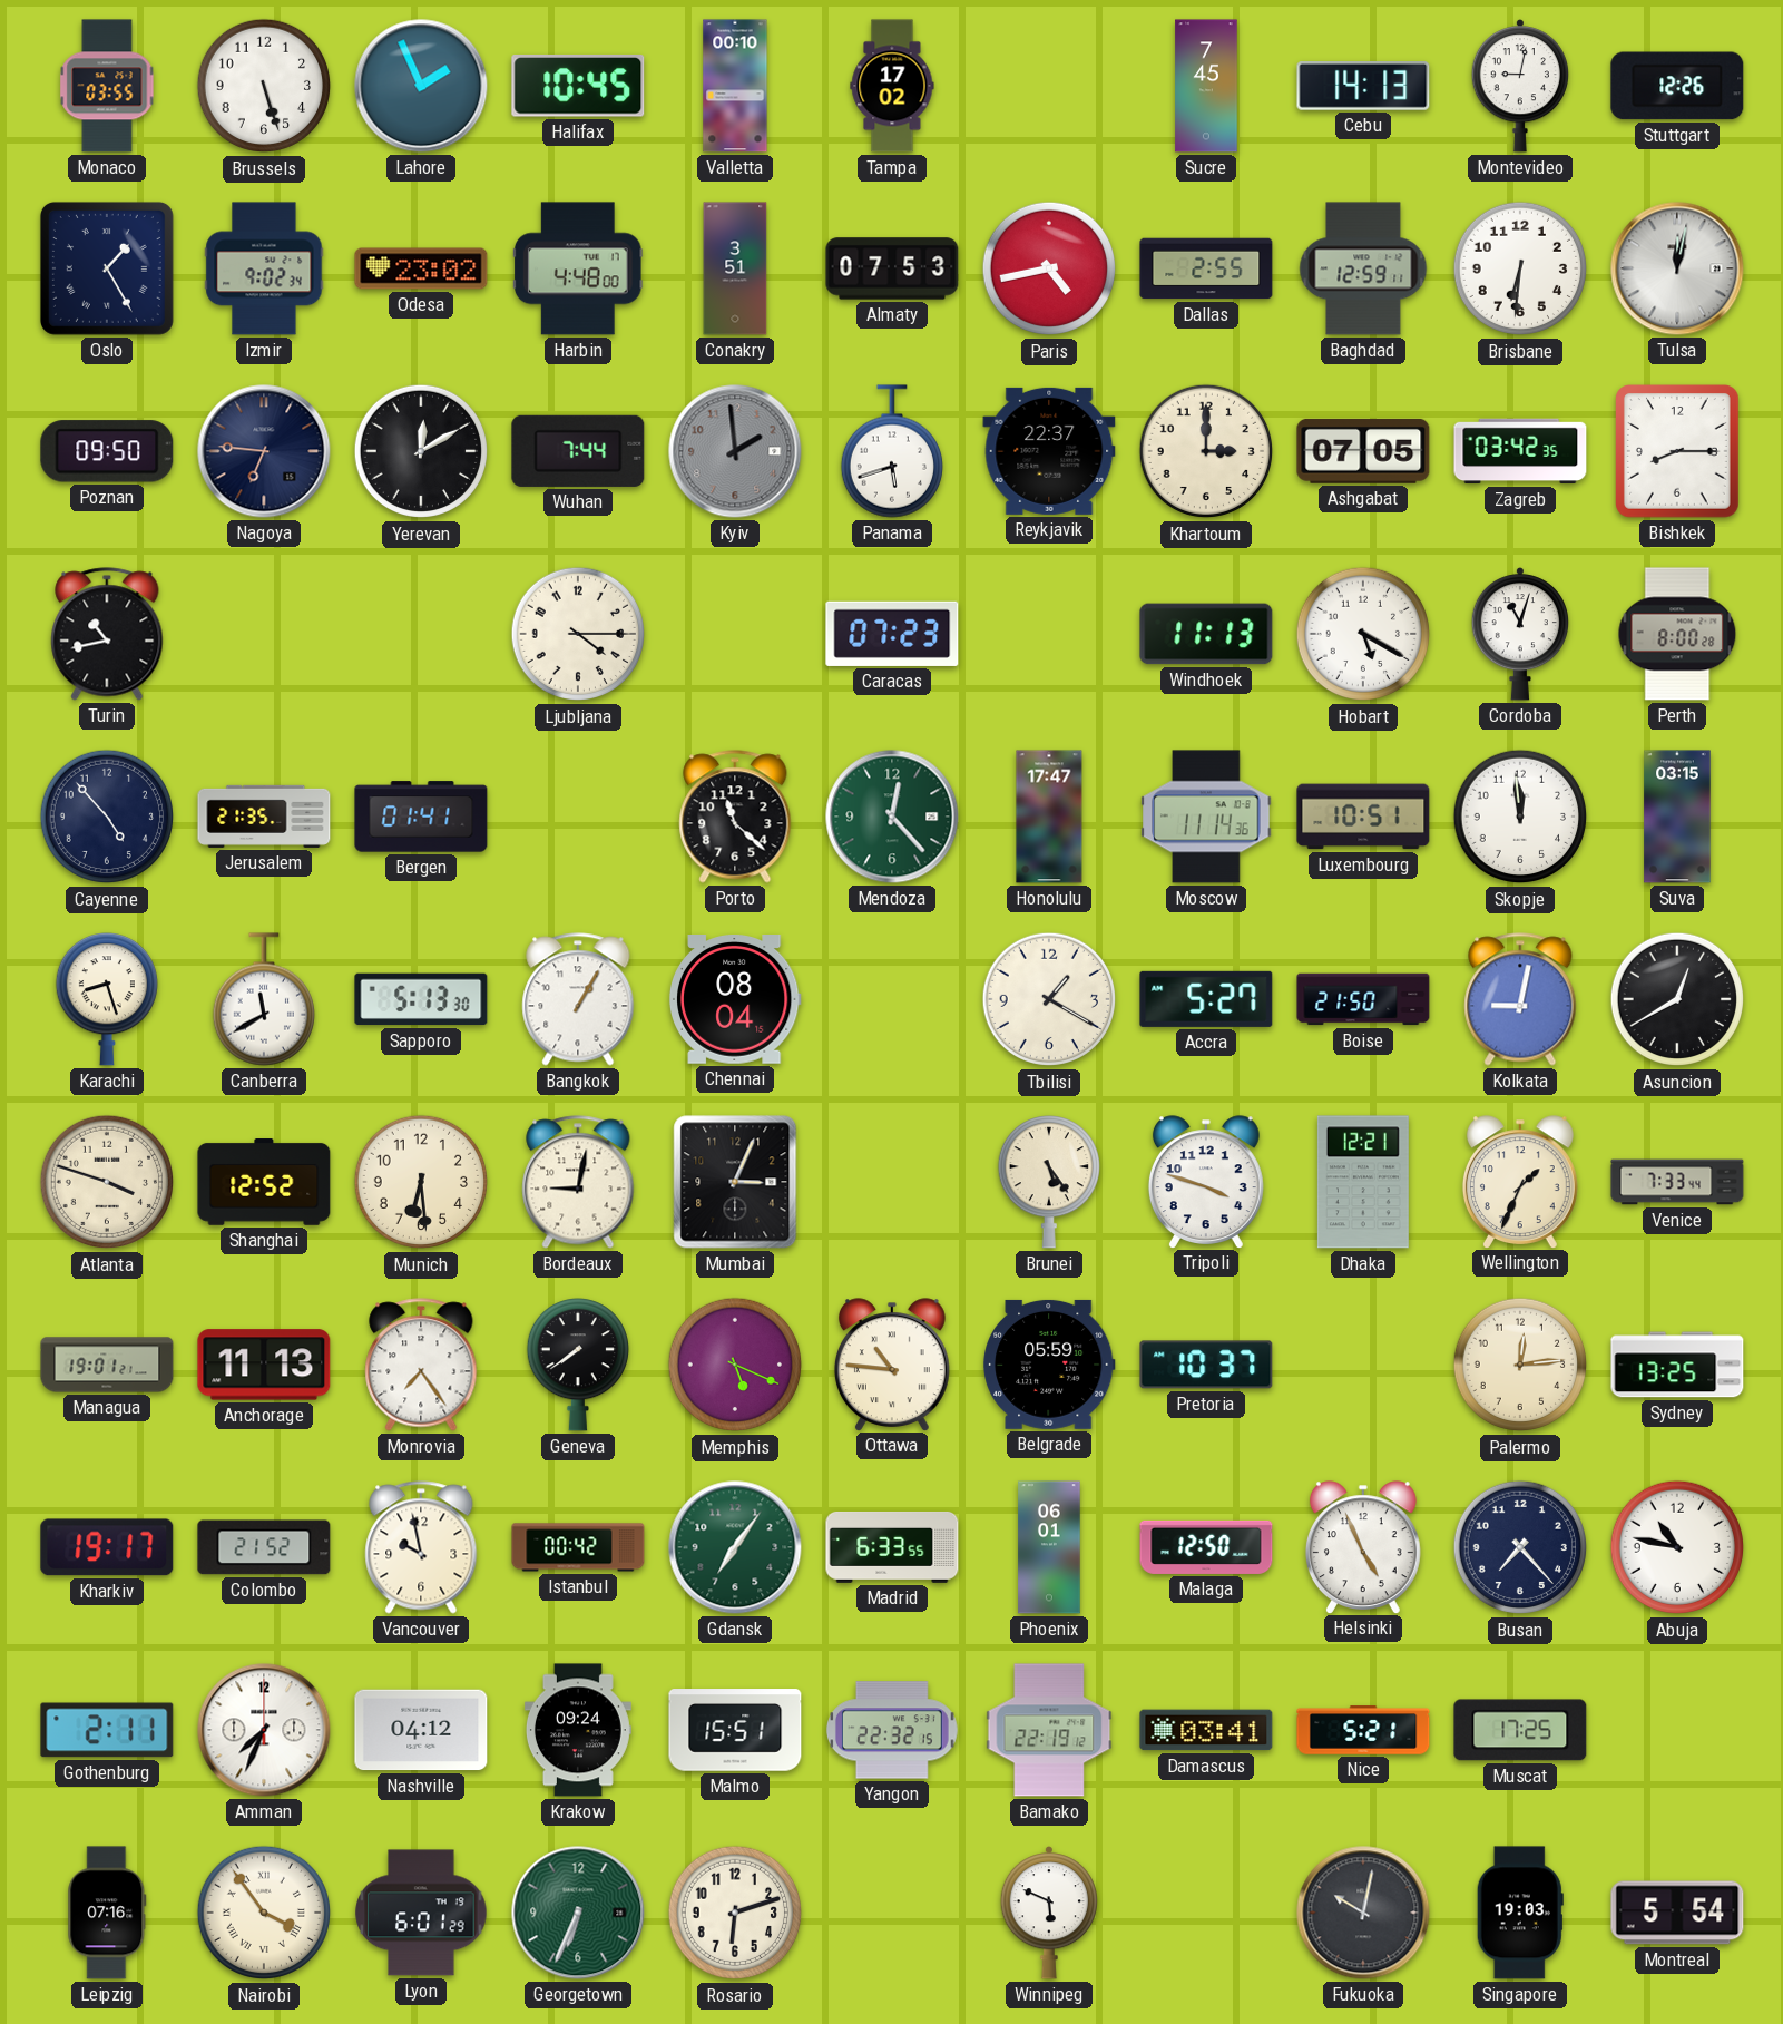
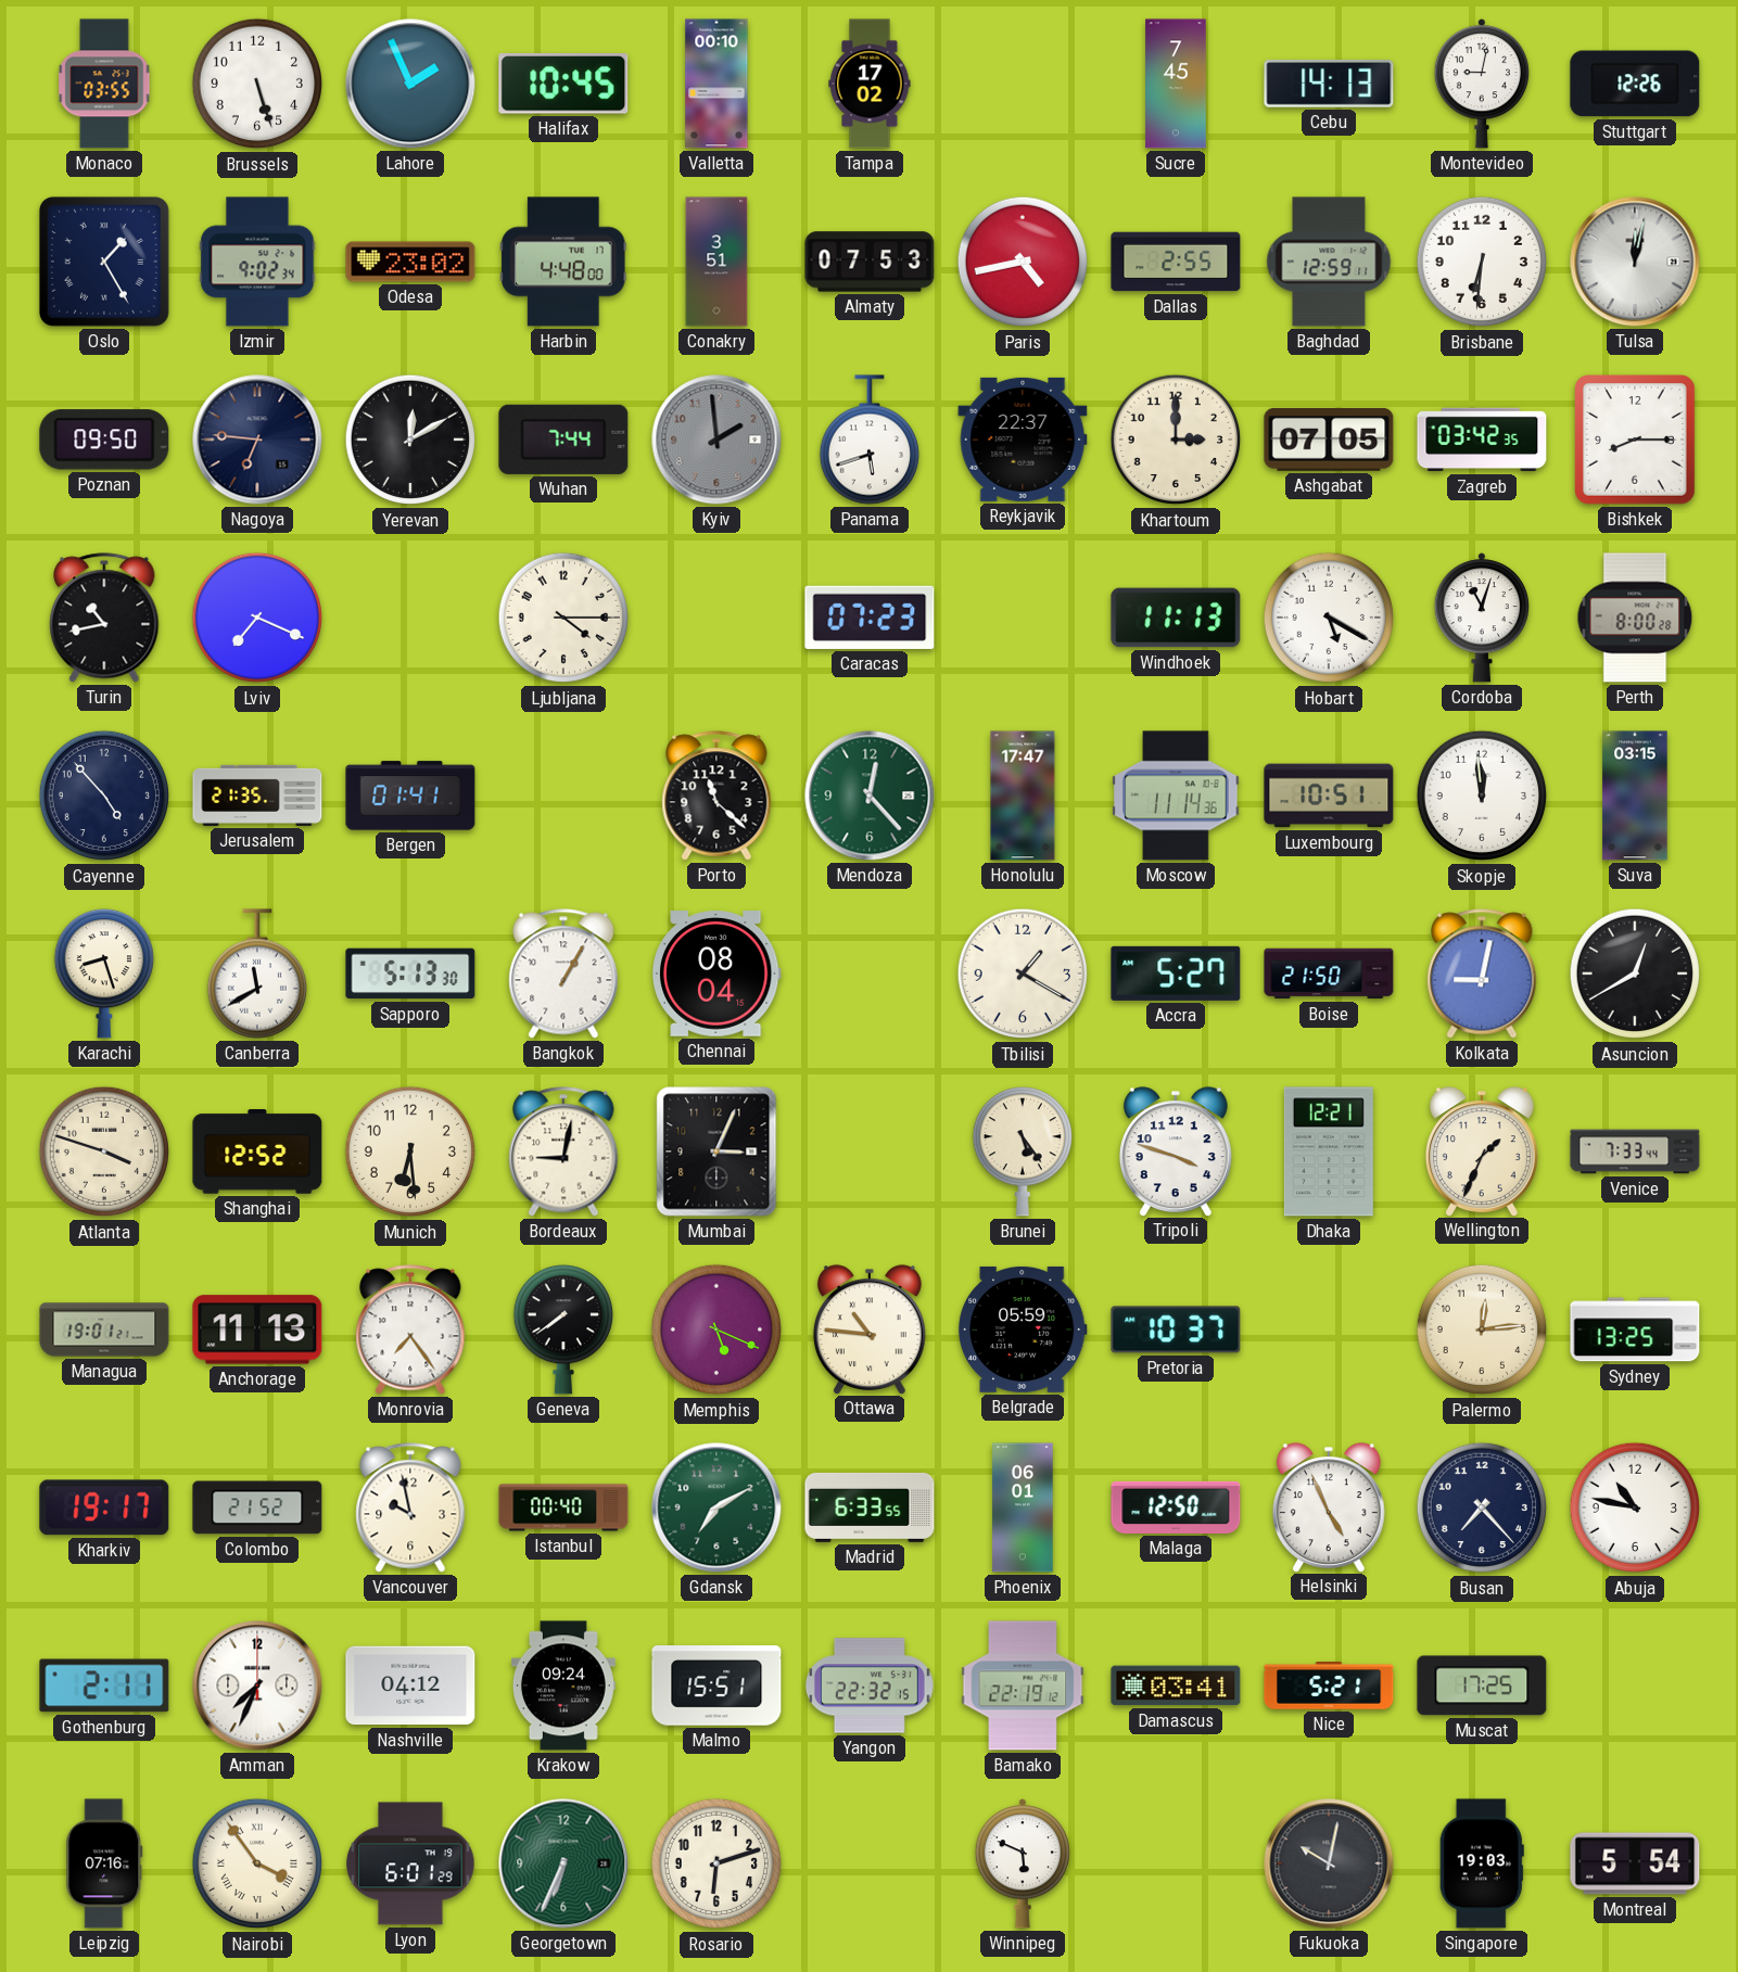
Lviv: none -> 7:19 (257, 618)
Istanbul: 00:42 -> 00:40 (563, 1507)
Gdansk: 7:06 -> 7:10 (716, 1507)
